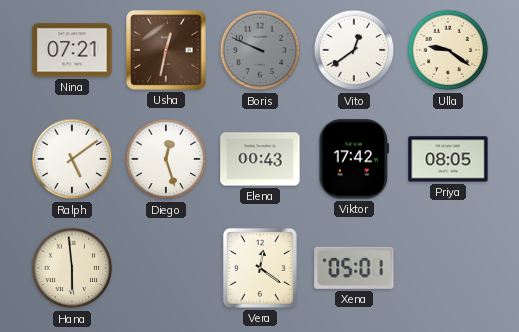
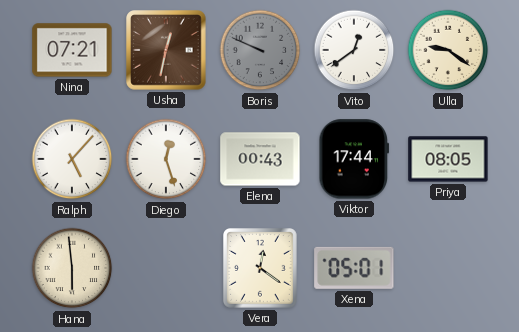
Ralph: 5:09 -> 5:07 (72, 159)
Viktor: 17:42 -> 17:44 (354, 159)
